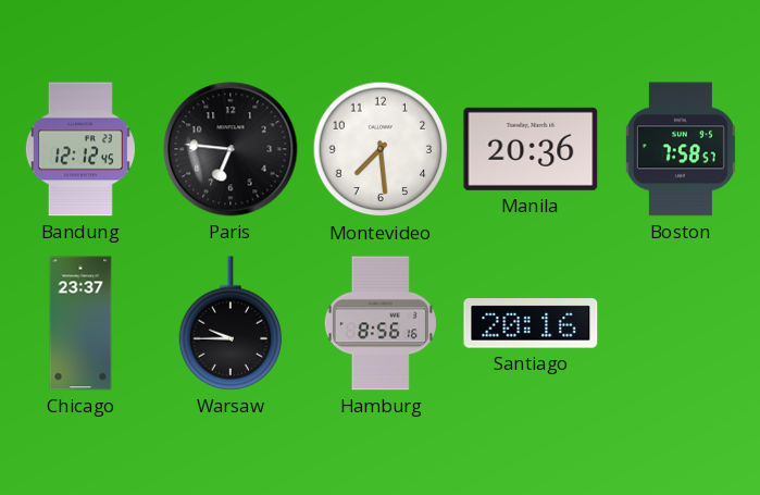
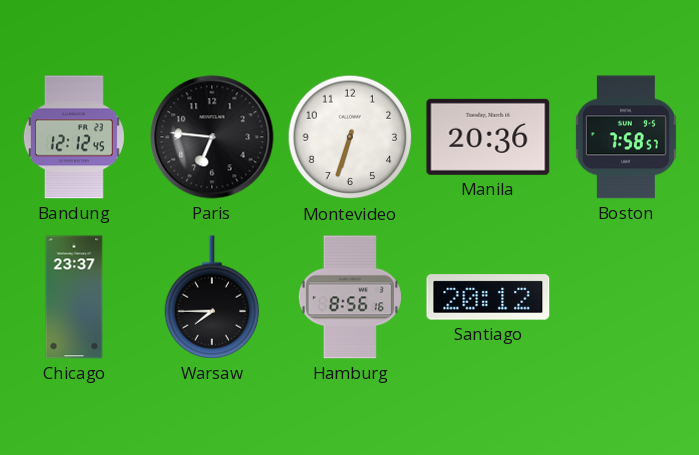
Montevideo: 7:29 -> 6:33 (350, 137)
Warsaw: 9:45 -> 7:45 (212, 297)
Santiago: 20:16 -> 20:12 (488, 297)
